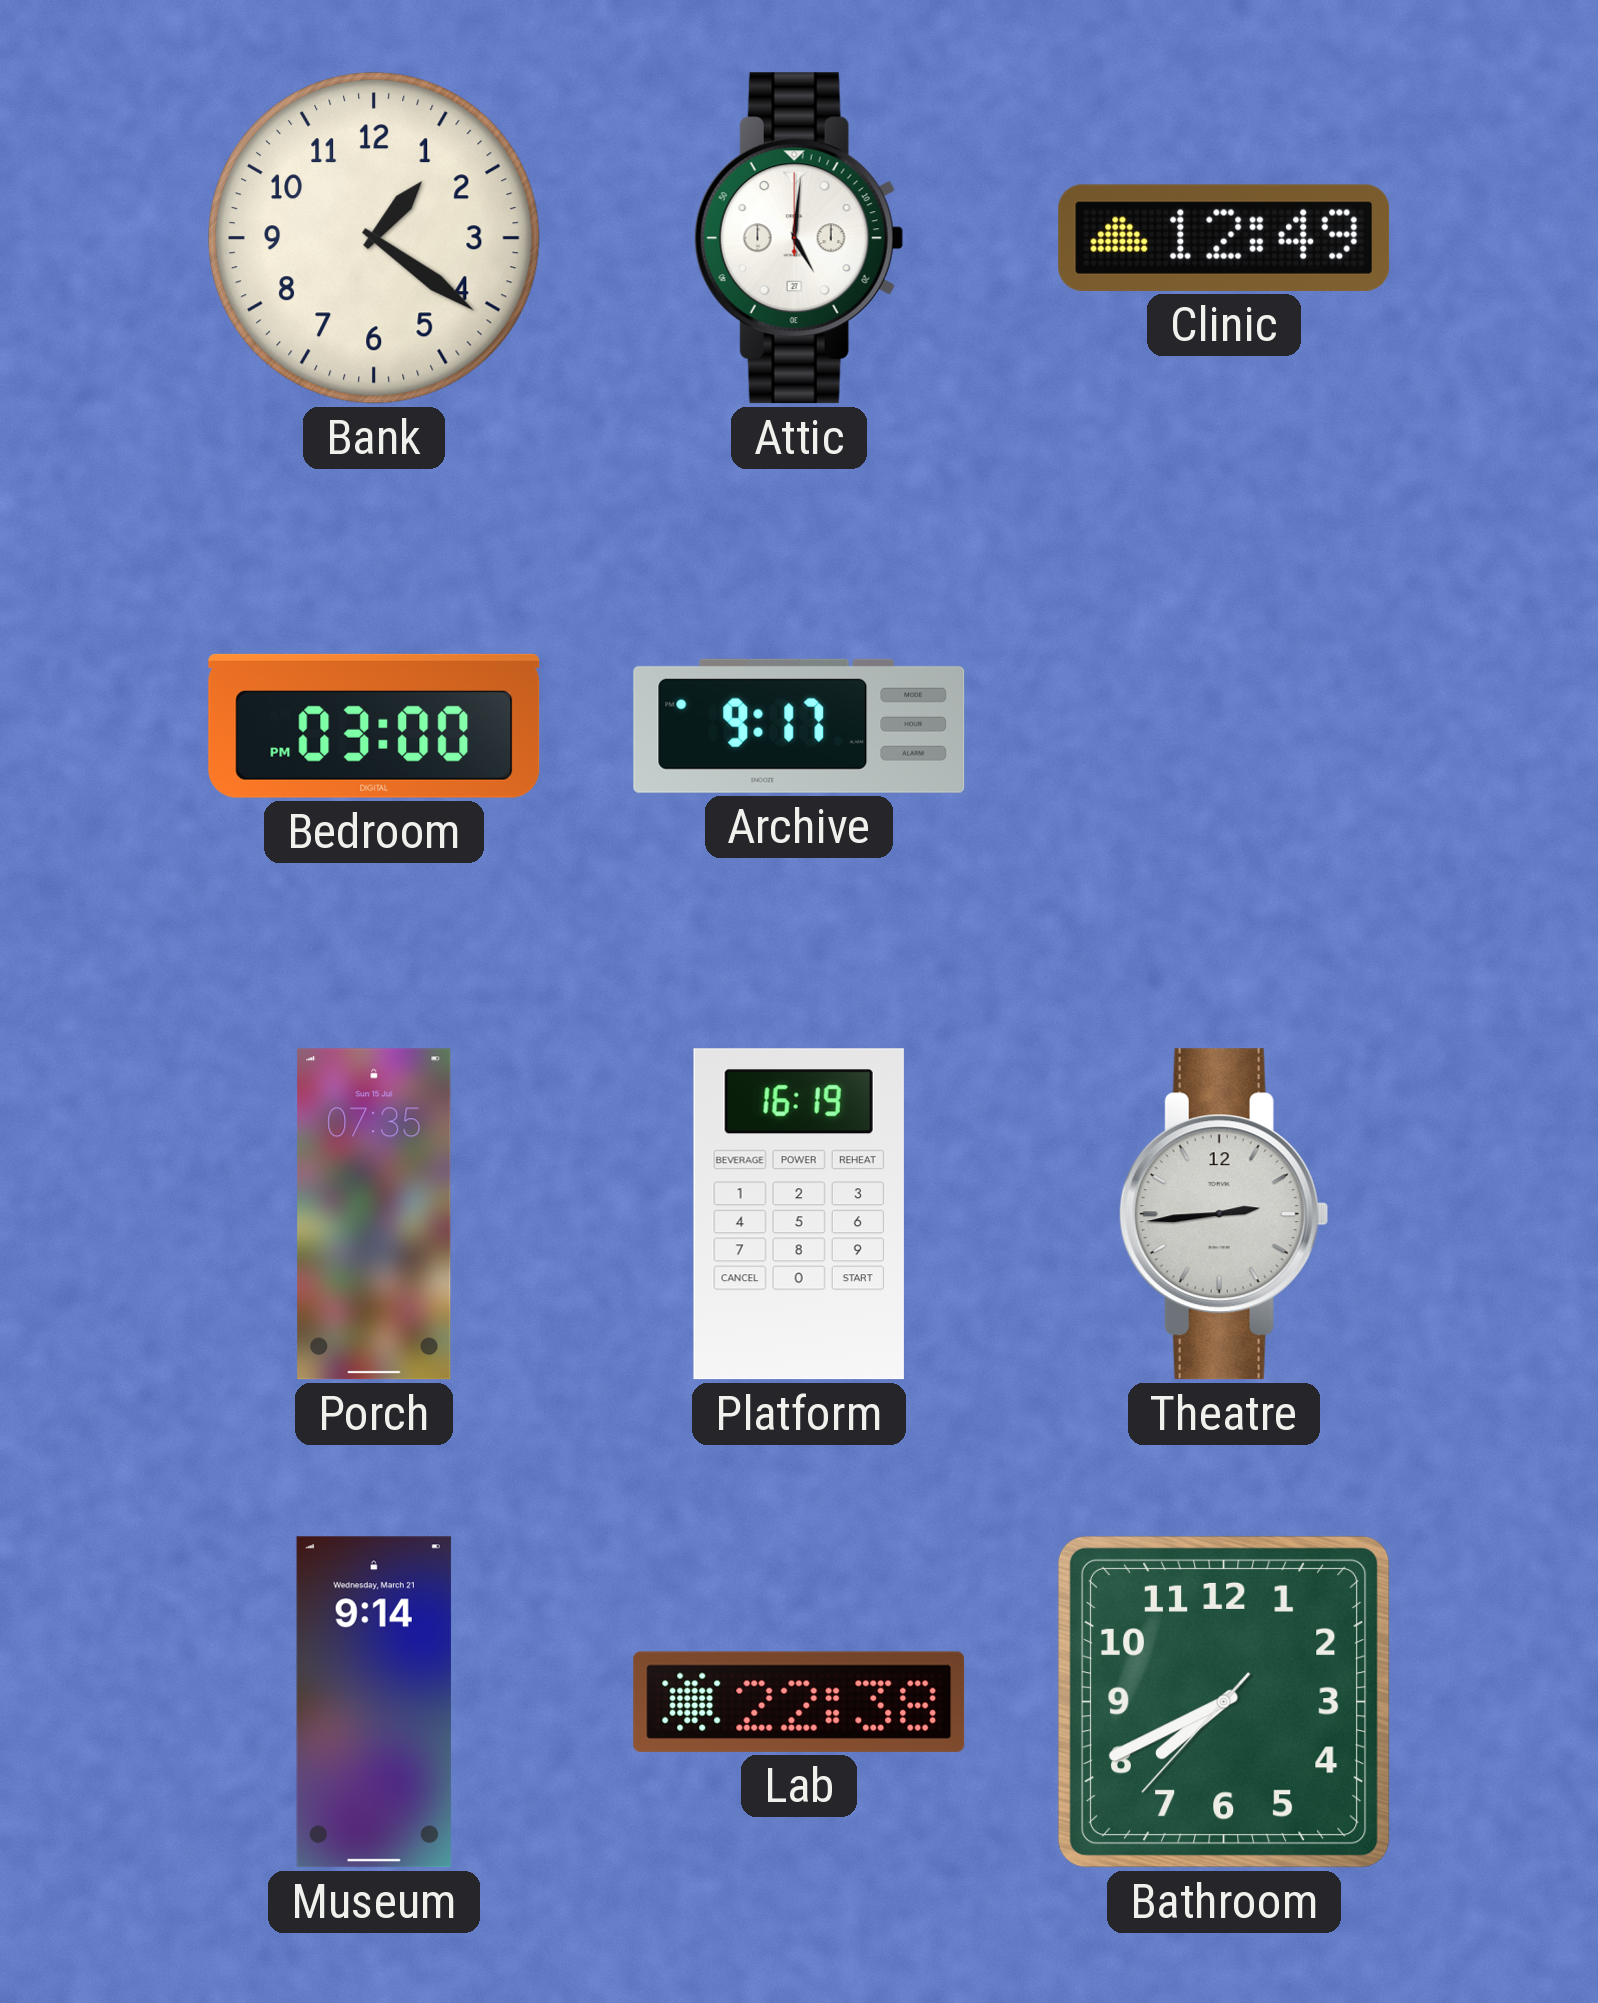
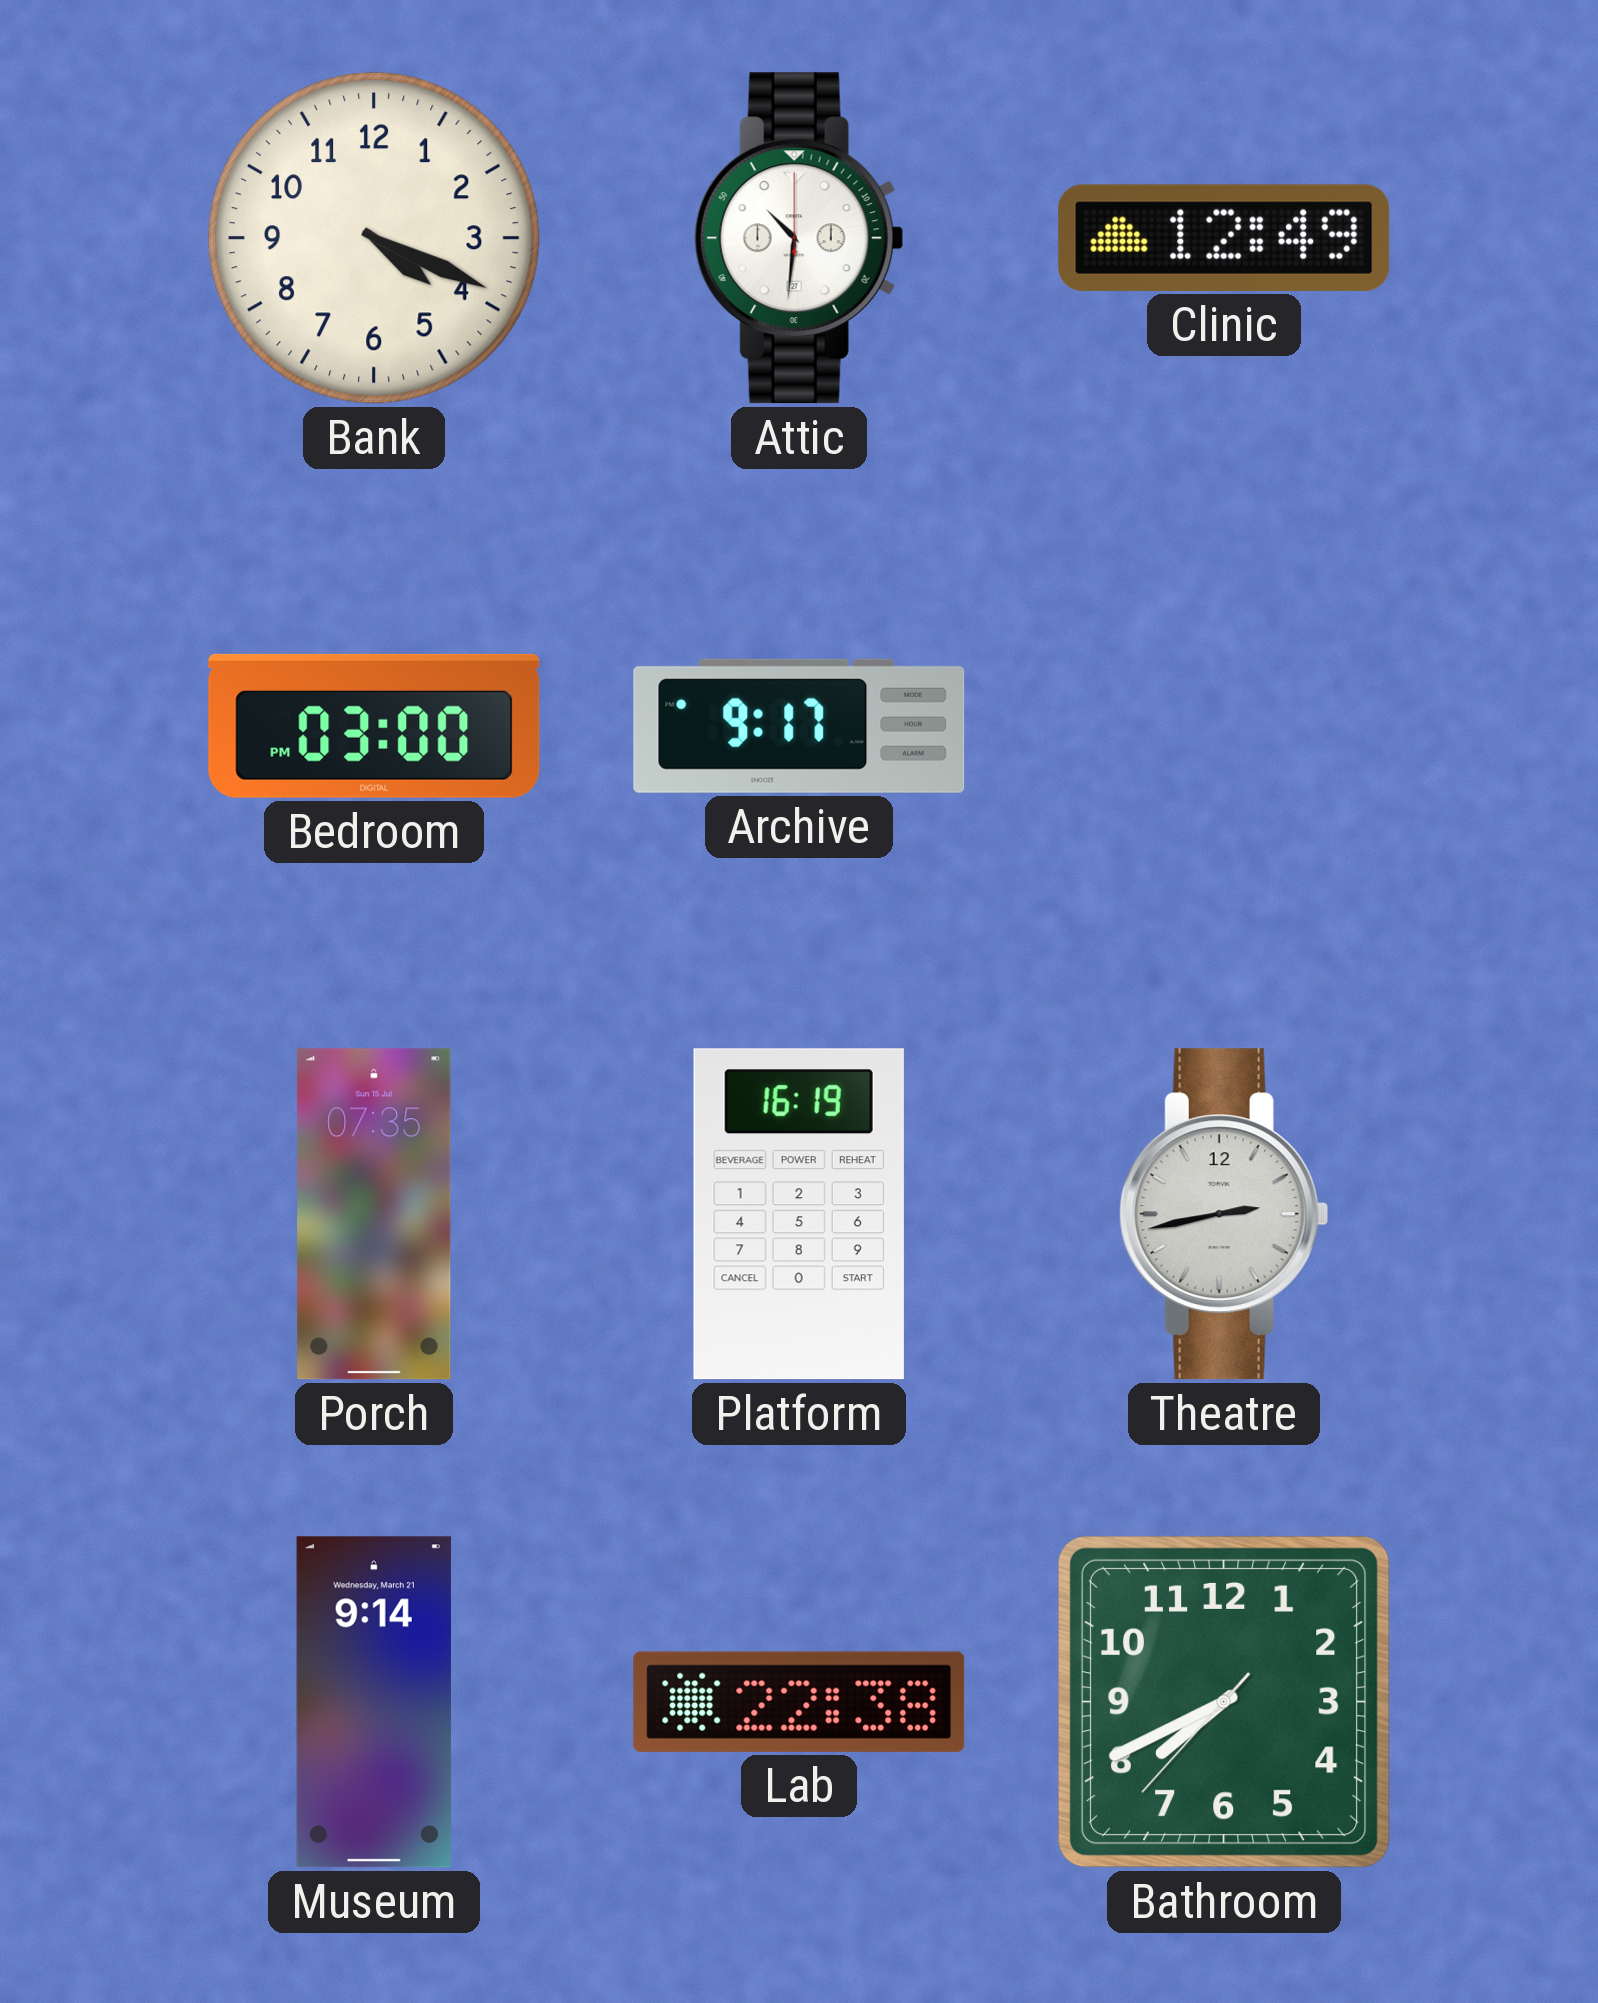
Bank: 1:21 -> 4:19 (374, 238)
Attic: 5:01 -> 10:31 (799, 238)
Theatre: 2:44 -> 2:43 (1224, 1214)
